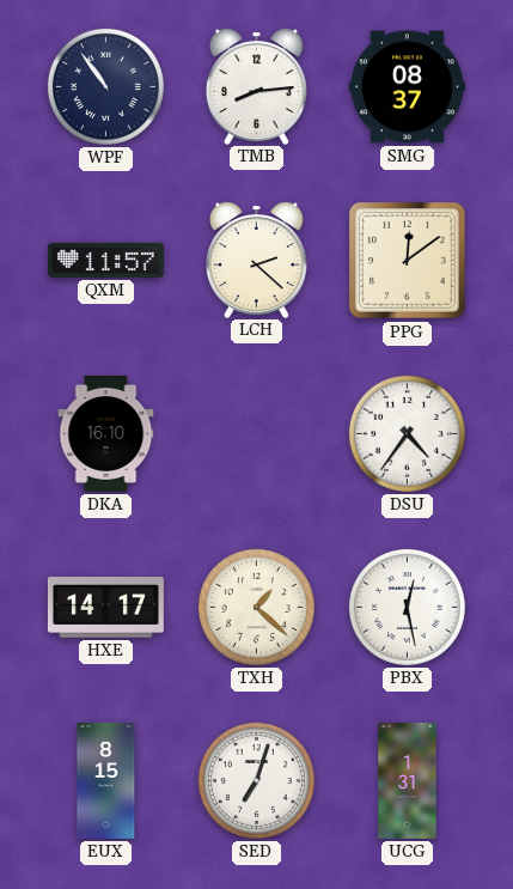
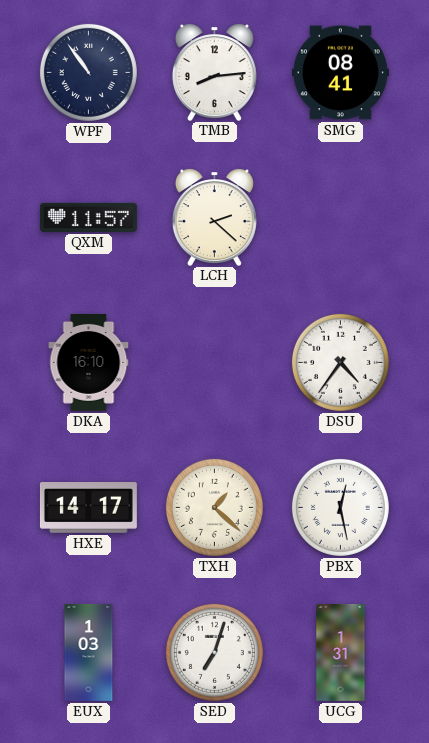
SMG: 08:37 -> 08:41 (340, 73)
PPG: 12:09 -> none (408, 261)
EUX: 8:15 -> 1:03 (89, 652)
